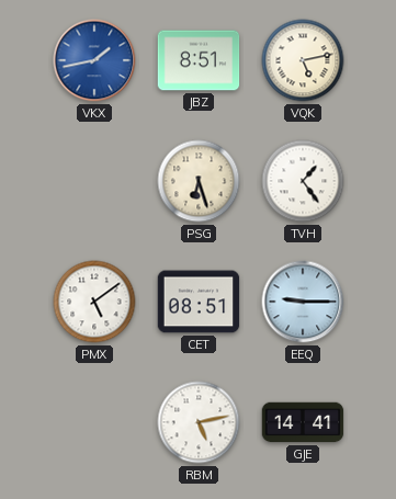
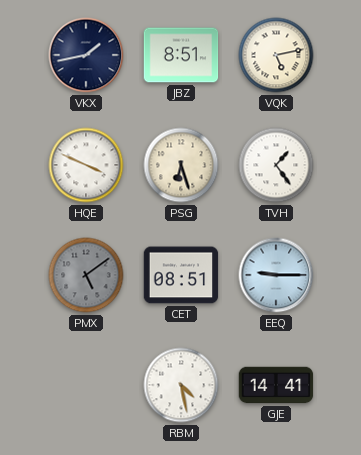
VKX dial: blue -> navy (86, 55)
HQE: none -> 3:49 (86, 165)
PMX dial: white -> grey (86, 275)
RBM: 5:13 -> 4:28 (181, 385)
